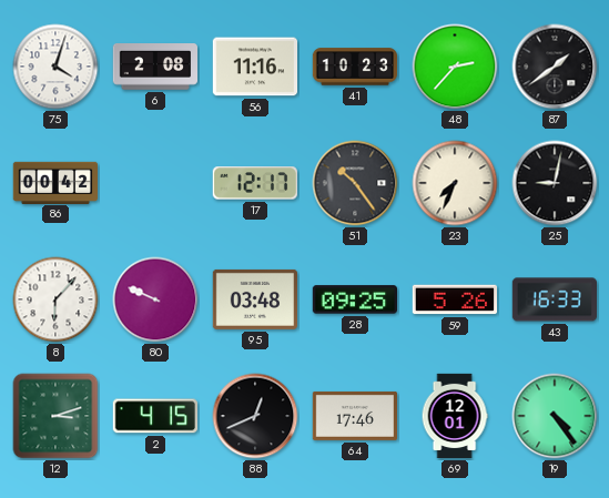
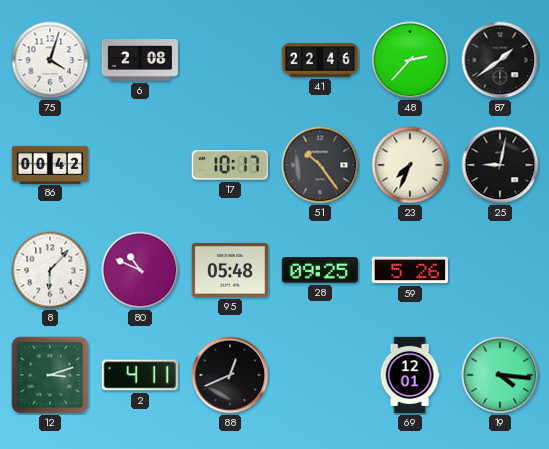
56: 11:16 -> none (254, 67)
41: 10:23 -> 22:46 (320, 60)
17: 12:17 -> 10:17 (230, 165)
80: 9:49 -> 10:49 (140, 270)
95: 03:48 -> 05:48 (229, 270)
43: 16:33 -> none (554, 299)
2: 4:15 -> 4:11 (140, 375)
64: 17:46 -> none (354, 416)
19: 4:24 -> 4:16 (500, 375)
